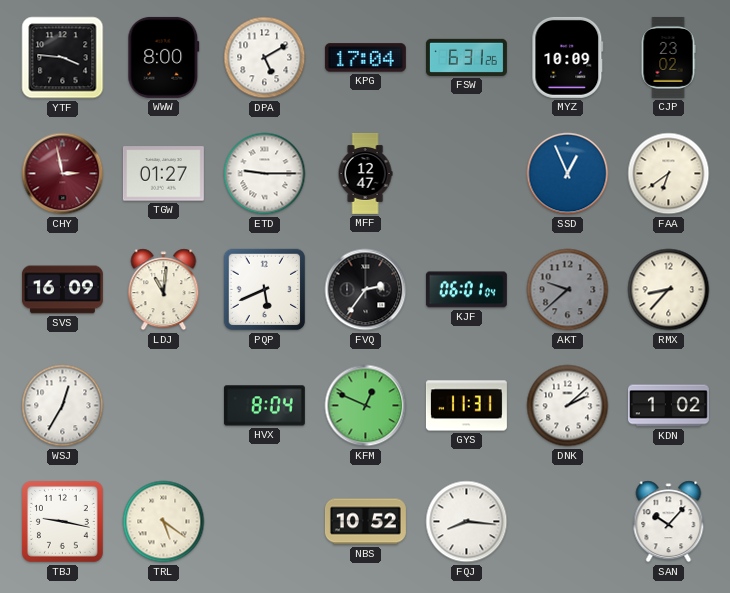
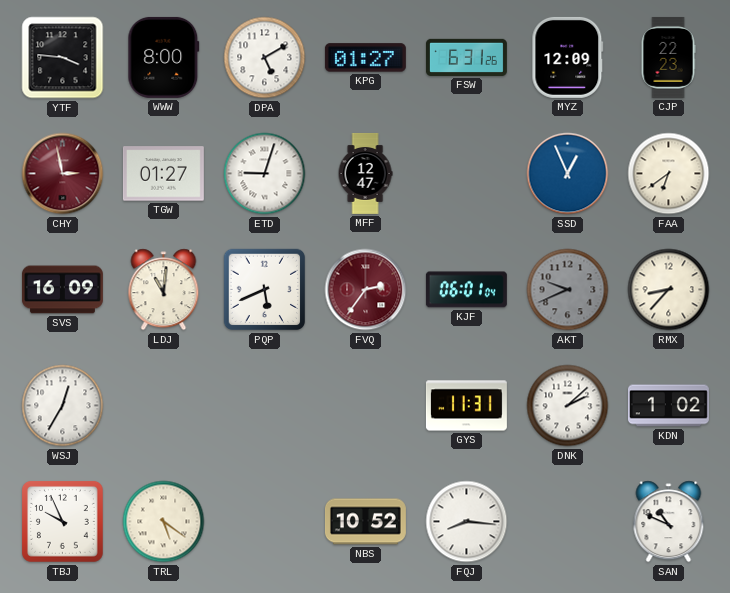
KPG: 17:04 -> 01:27 (365, 58)
MYZ: 10:09 -> 12:09 (568, 57)
CJP: 23:02 -> 22:23 (668, 57)
ETD: 9:15 -> 9:03 (265, 174)
FVQ dial: black -> burgundy (366, 290)
AKT: 9:38 -> 9:41 (568, 290)
HVX: 8:04 -> none (264, 406)
KFM: 12:49 -> none (366, 406)
TBJ: 9:17 -> 9:56 (63, 522)
SAN: 10:07 -> 10:49 (669, 522)
